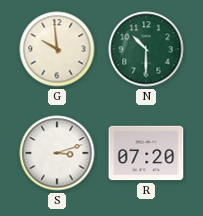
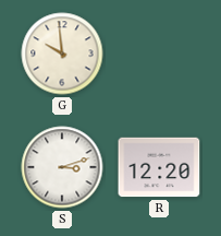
N: 10:30 -> none (146, 49)
R: 07:20 -> 12:20 (159, 167)
